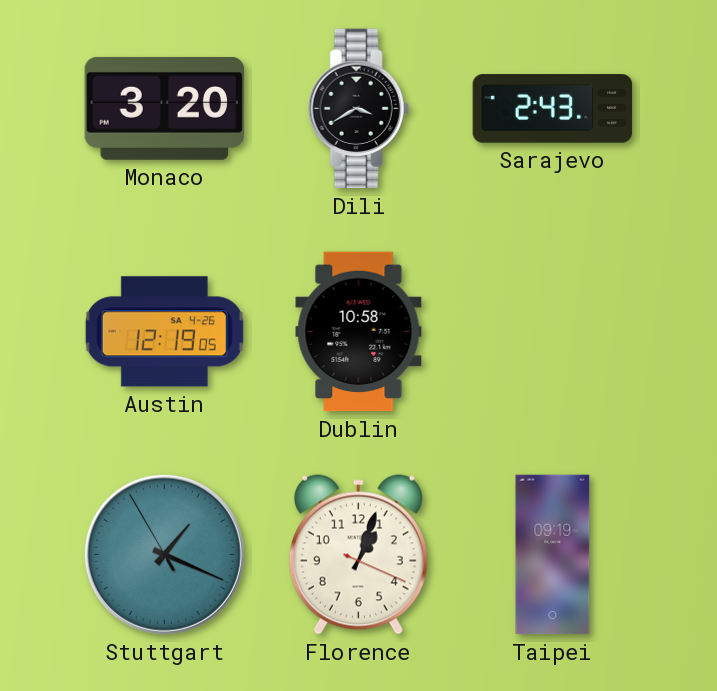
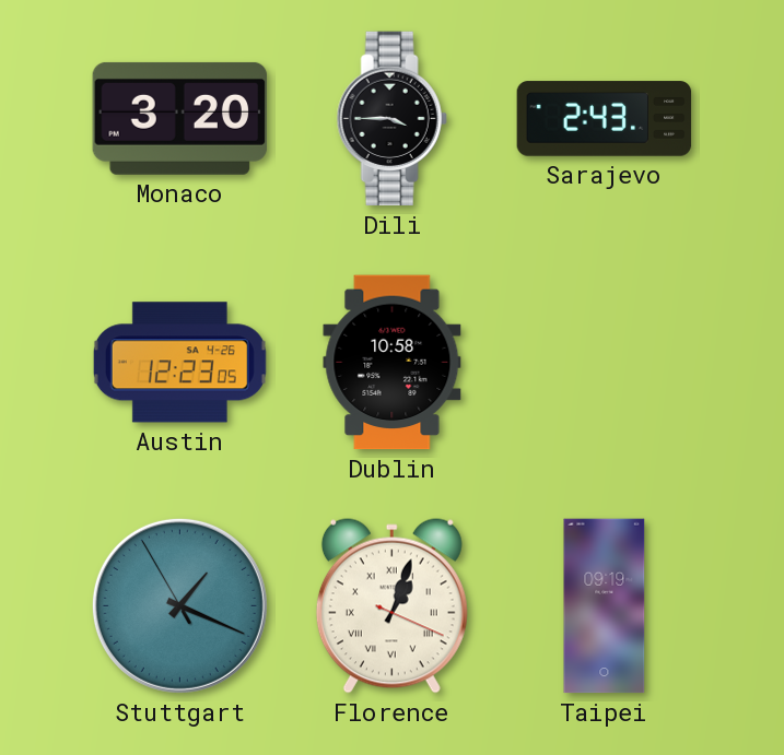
Dili: 3:40 -> 3:45 (391, 119)
Austin: 12:19 -> 12:23 (179, 363)
Florence numerals: Arabic -> Roman (391, 606)
